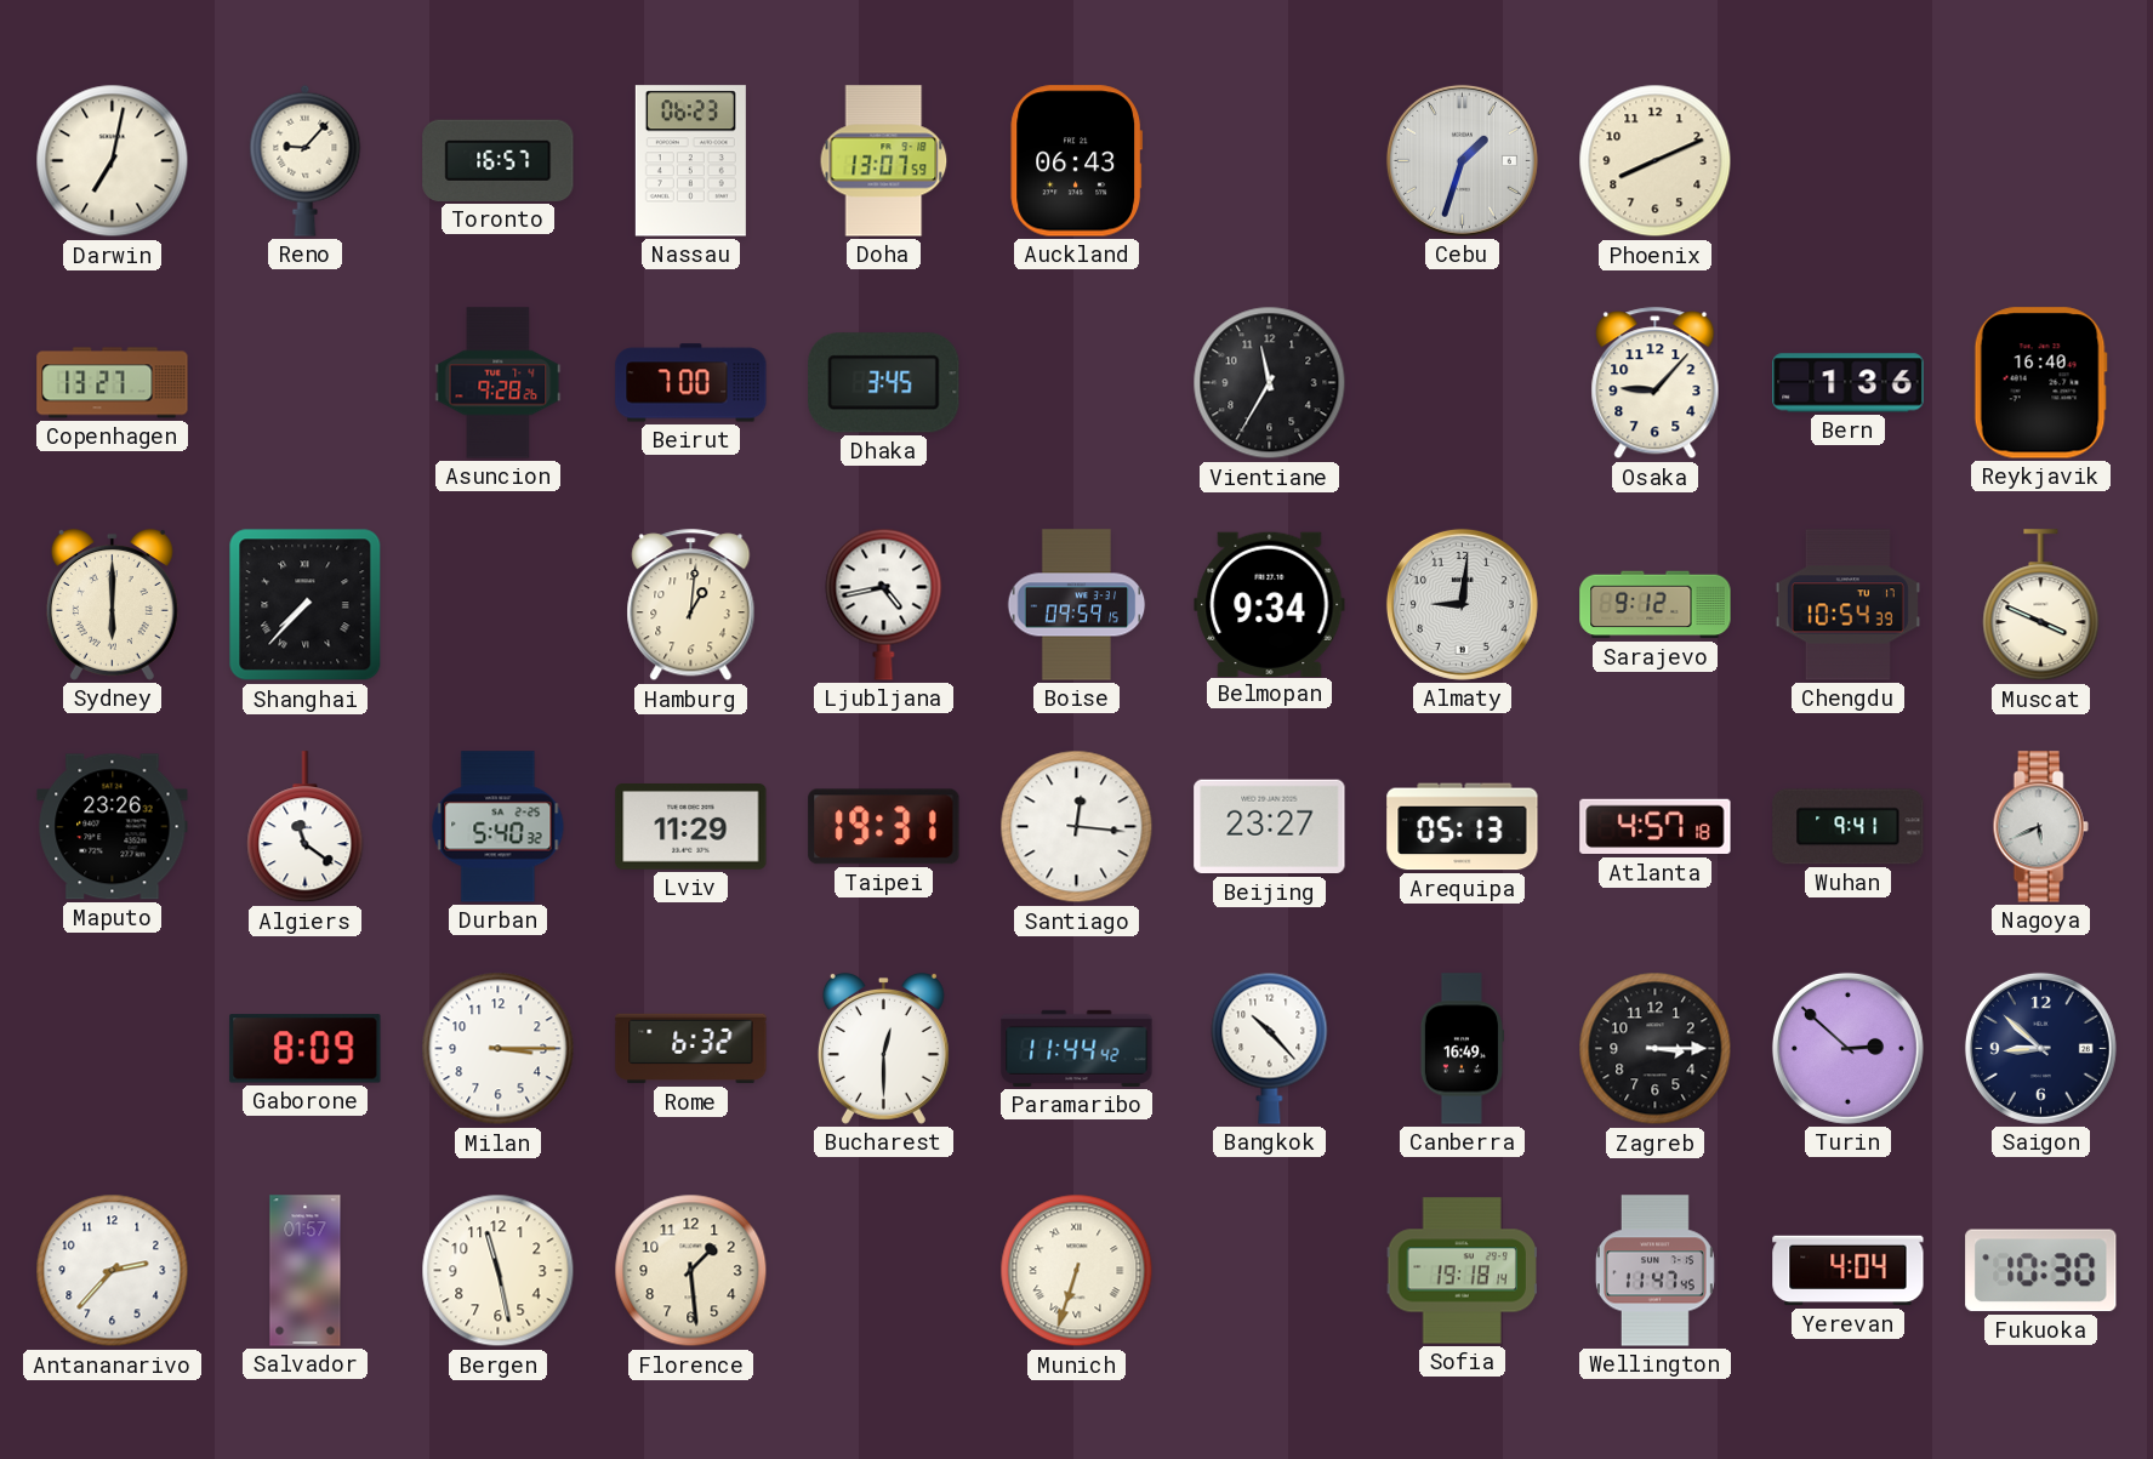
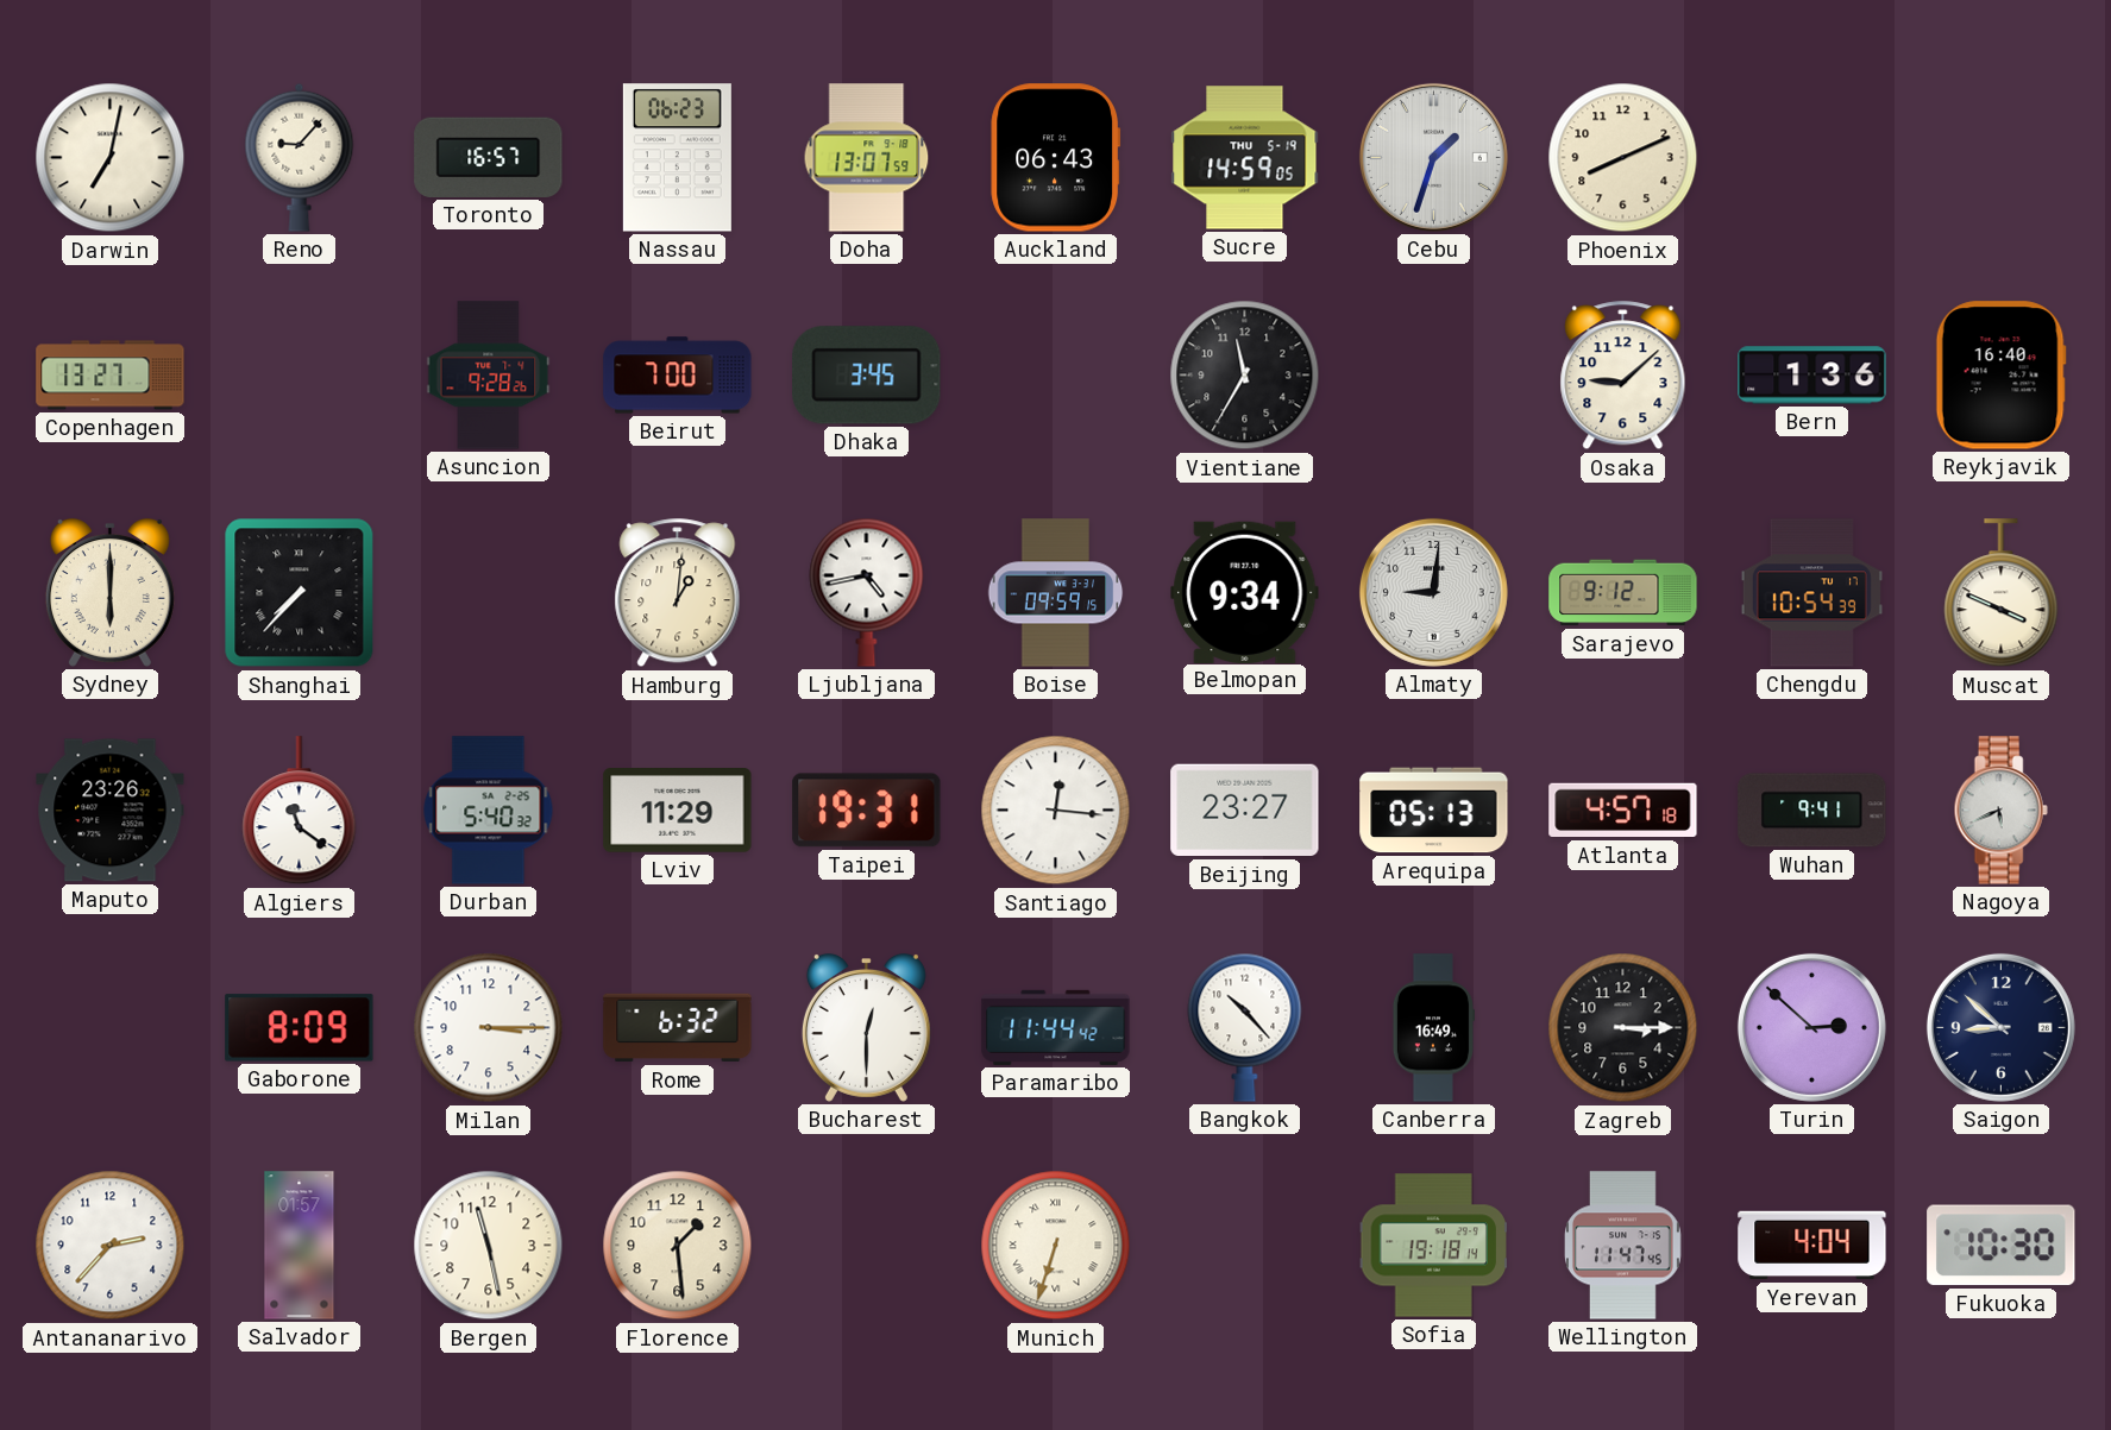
Sucre: none -> 14:59 (1245, 158)
Osaka: 9:07 -> 9:08 (1623, 376)
